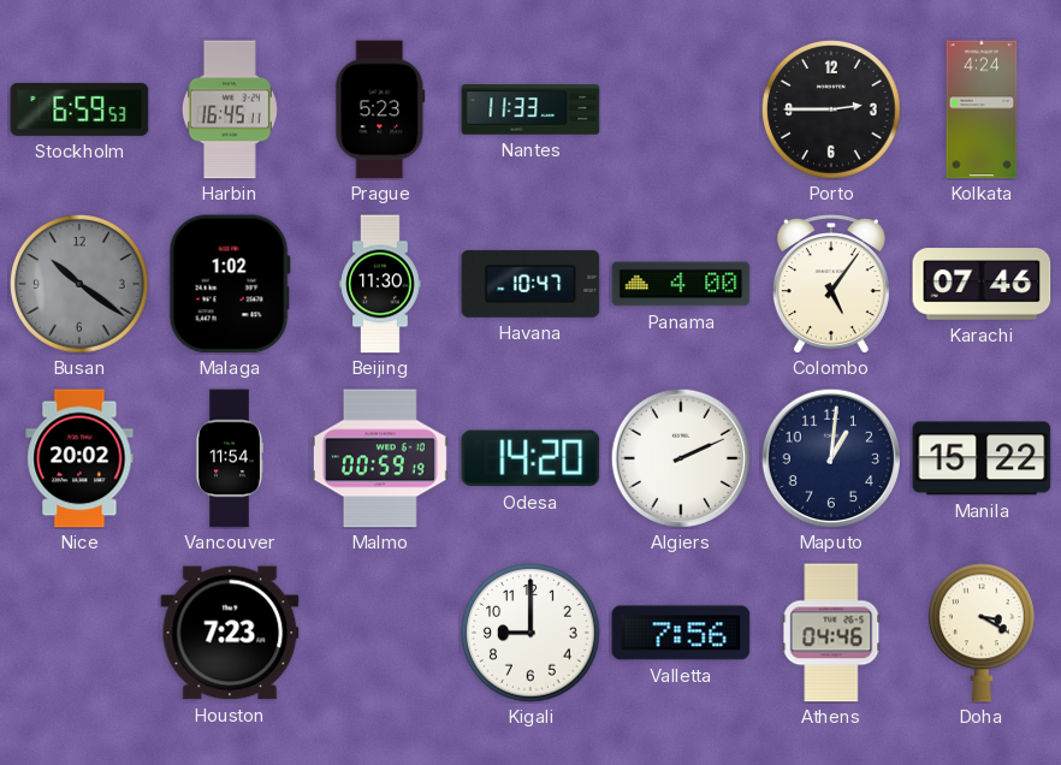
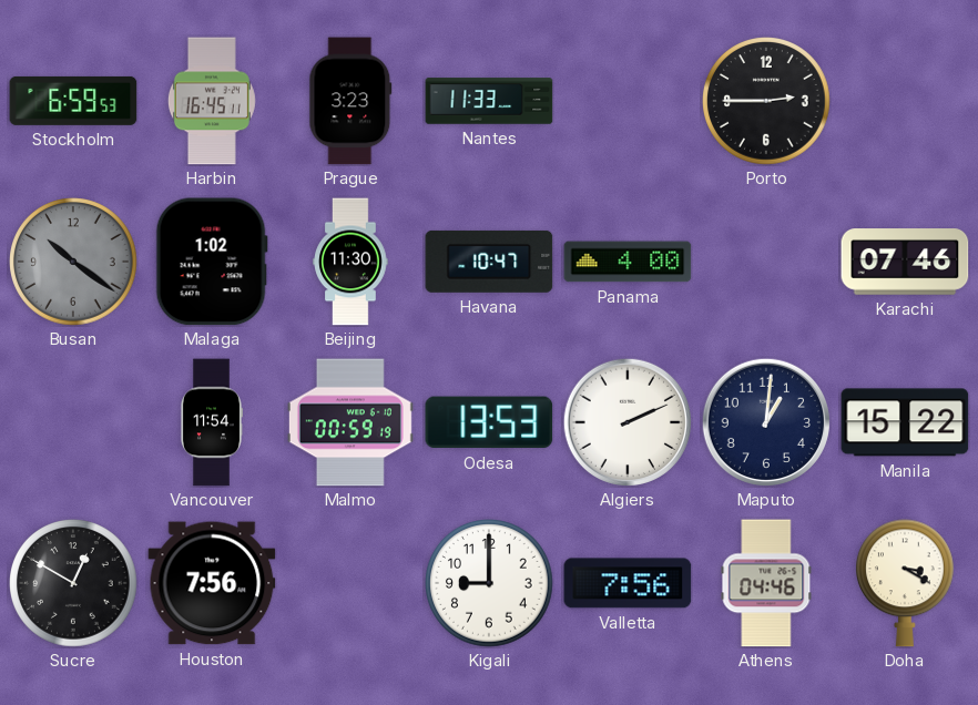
Prague: 5:23 -> 3:23 (350, 101)
Kolkata: 4:24 -> none (982, 109)
Colombo: 5:06 -> none (831, 284)
Nice: 20:02 -> none (79, 458)
Odesa: 14:20 -> 13:53 (489, 422)
Sucre: none -> 12:50 (73, 583)
Houston: 7:23 -> 7:56 (212, 583)
